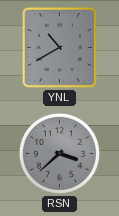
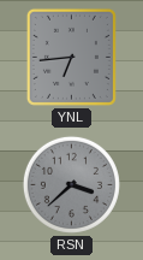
YNL: 10:40 -> 6:44 (71, 57)
